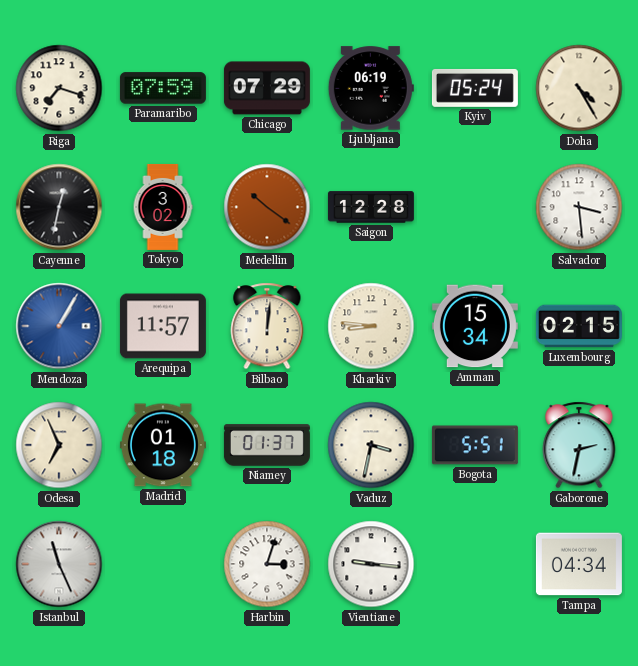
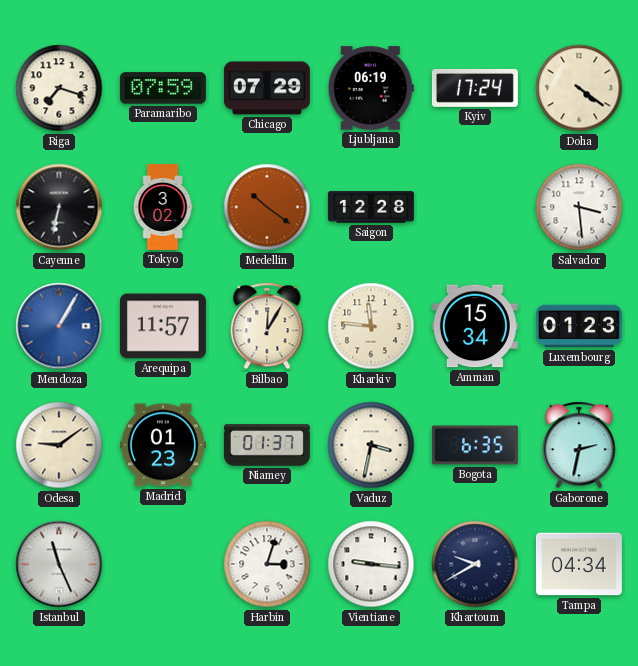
Kyiv: 05:24 -> 17:24 (475, 88)
Doha: 4:25 -> 4:21 (579, 88)
Cayenne: 12:32 -> 6:32 (59, 207)
Bilbao: 12:01 -> 12:05 (267, 326)
Kharkiv: 8:46 -> 11:46 (371, 326)
Luxembourg: 02:15 -> 01:23 (579, 326)
Odesa: 6:56 -> 9:09 (59, 445)
Madrid: 01:18 -> 01:23 (163, 445)
Bogota: 5:51 -> 6:35 (475, 445)
Khartoum: none -> 9:40 (475, 564)
